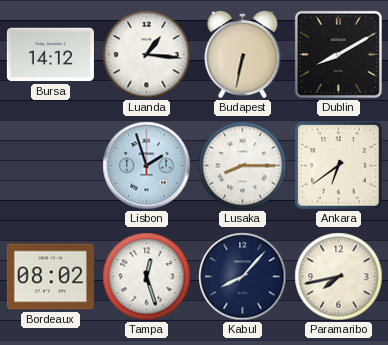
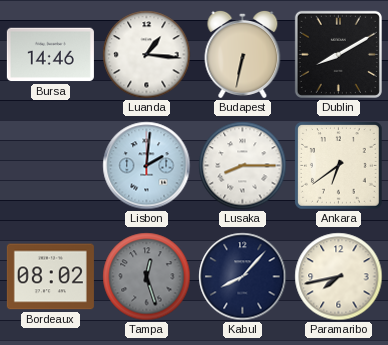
Bursa: 14:12 -> 14:46 (50, 55)
Lisbon: 1:57 -> 2:01 (147, 166)
Tampa dial: white -> grey (147, 277)
